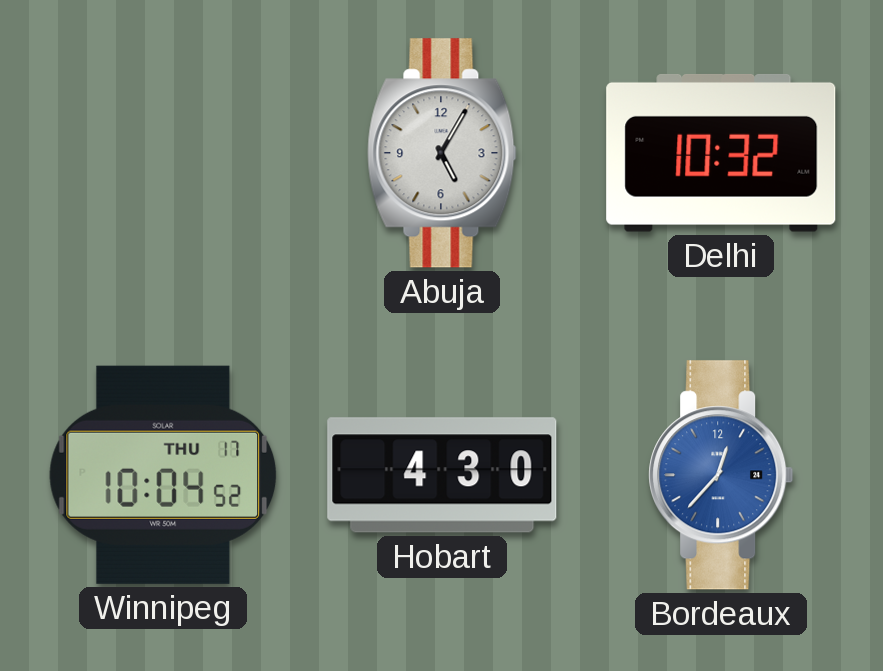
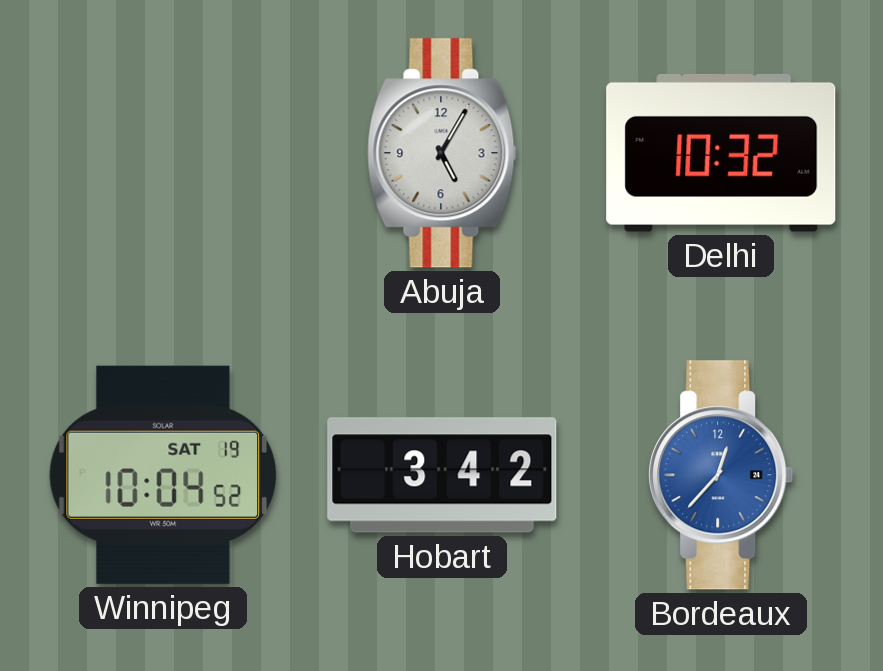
Winnipeg date: THU 17 -> SAT 19 (163, 475)
Hobart: 4:30 -> 3:42 (442, 475)
